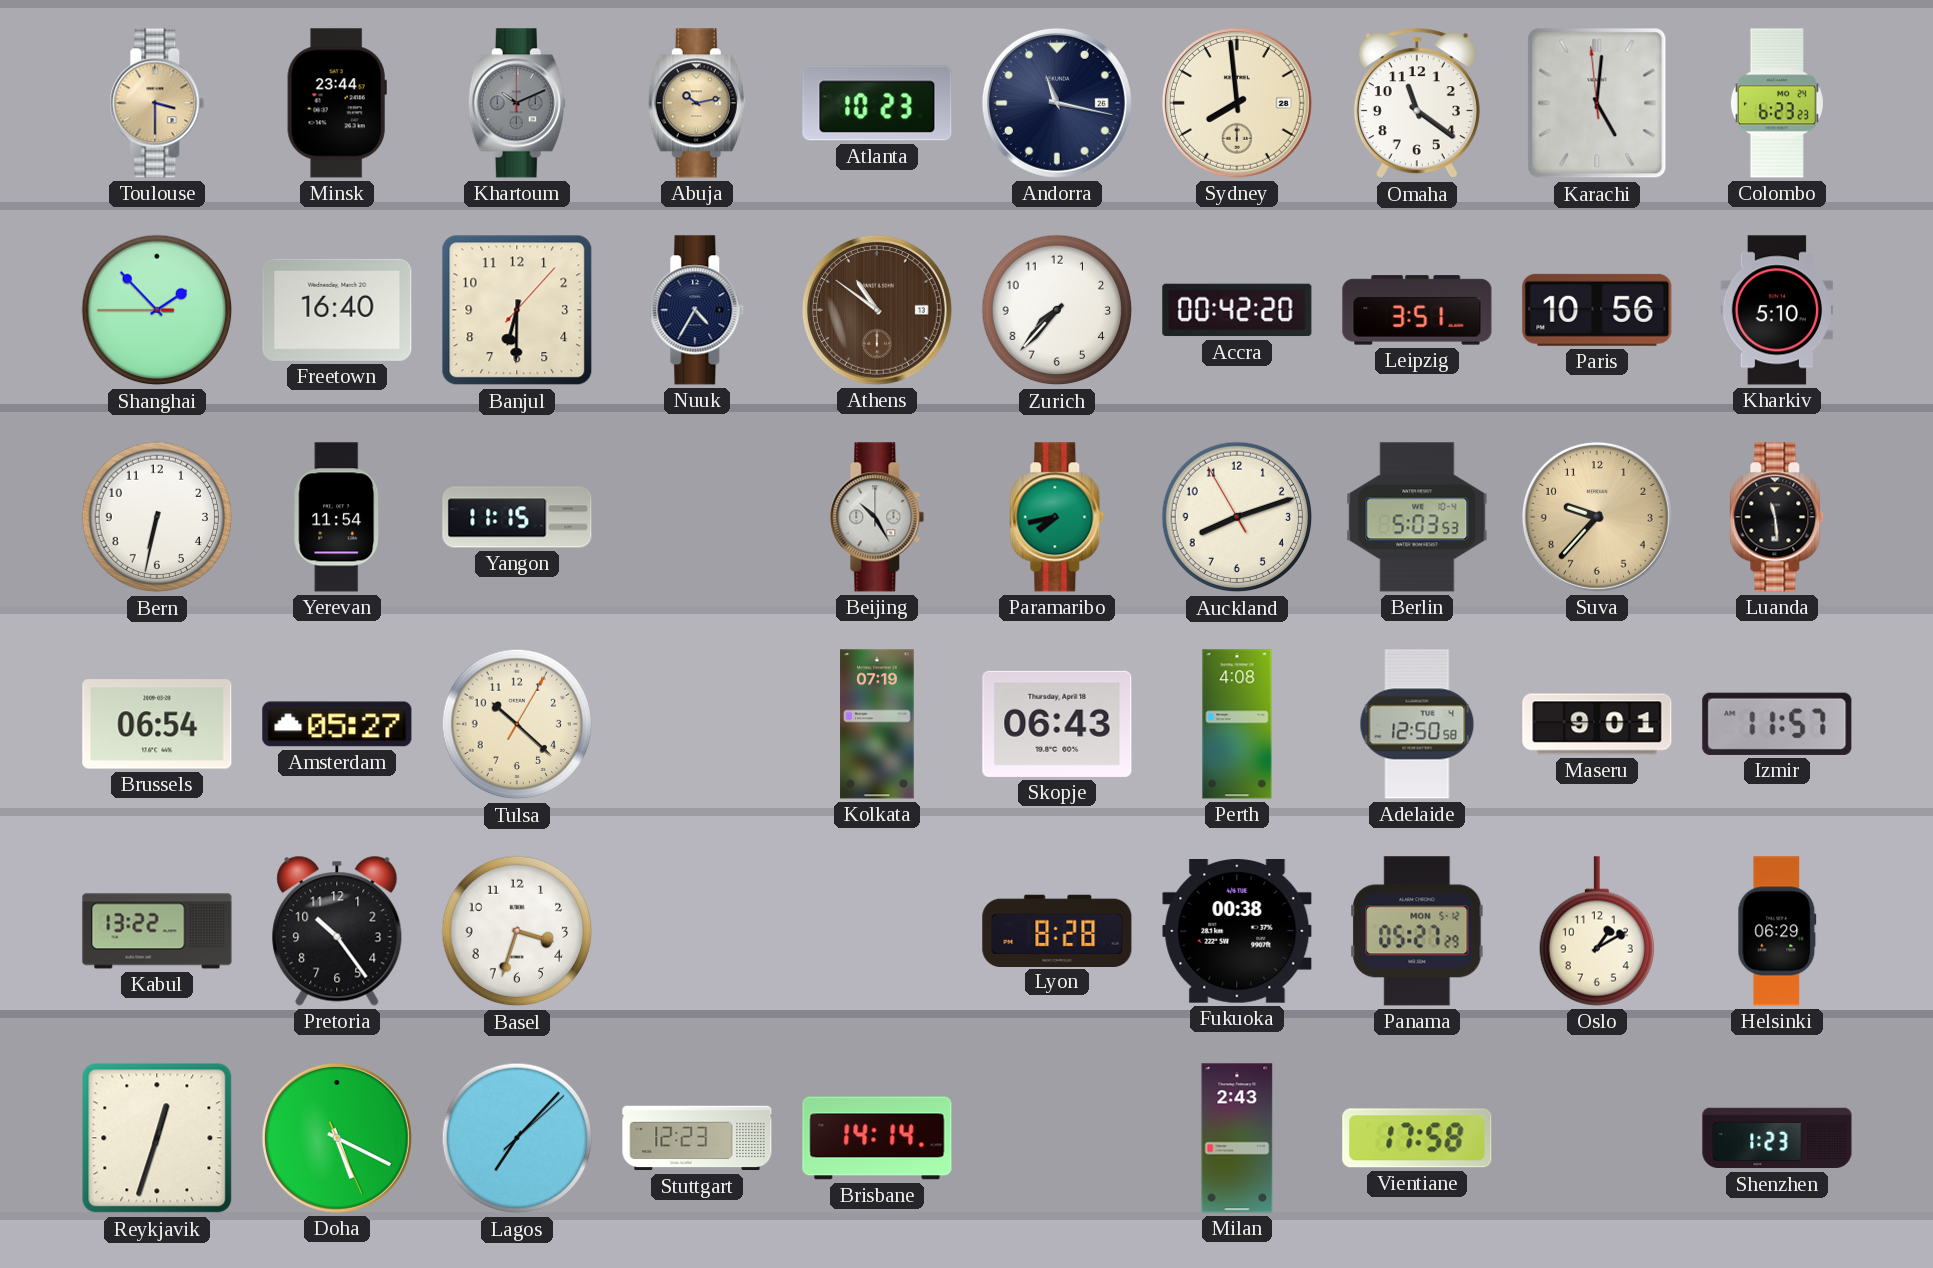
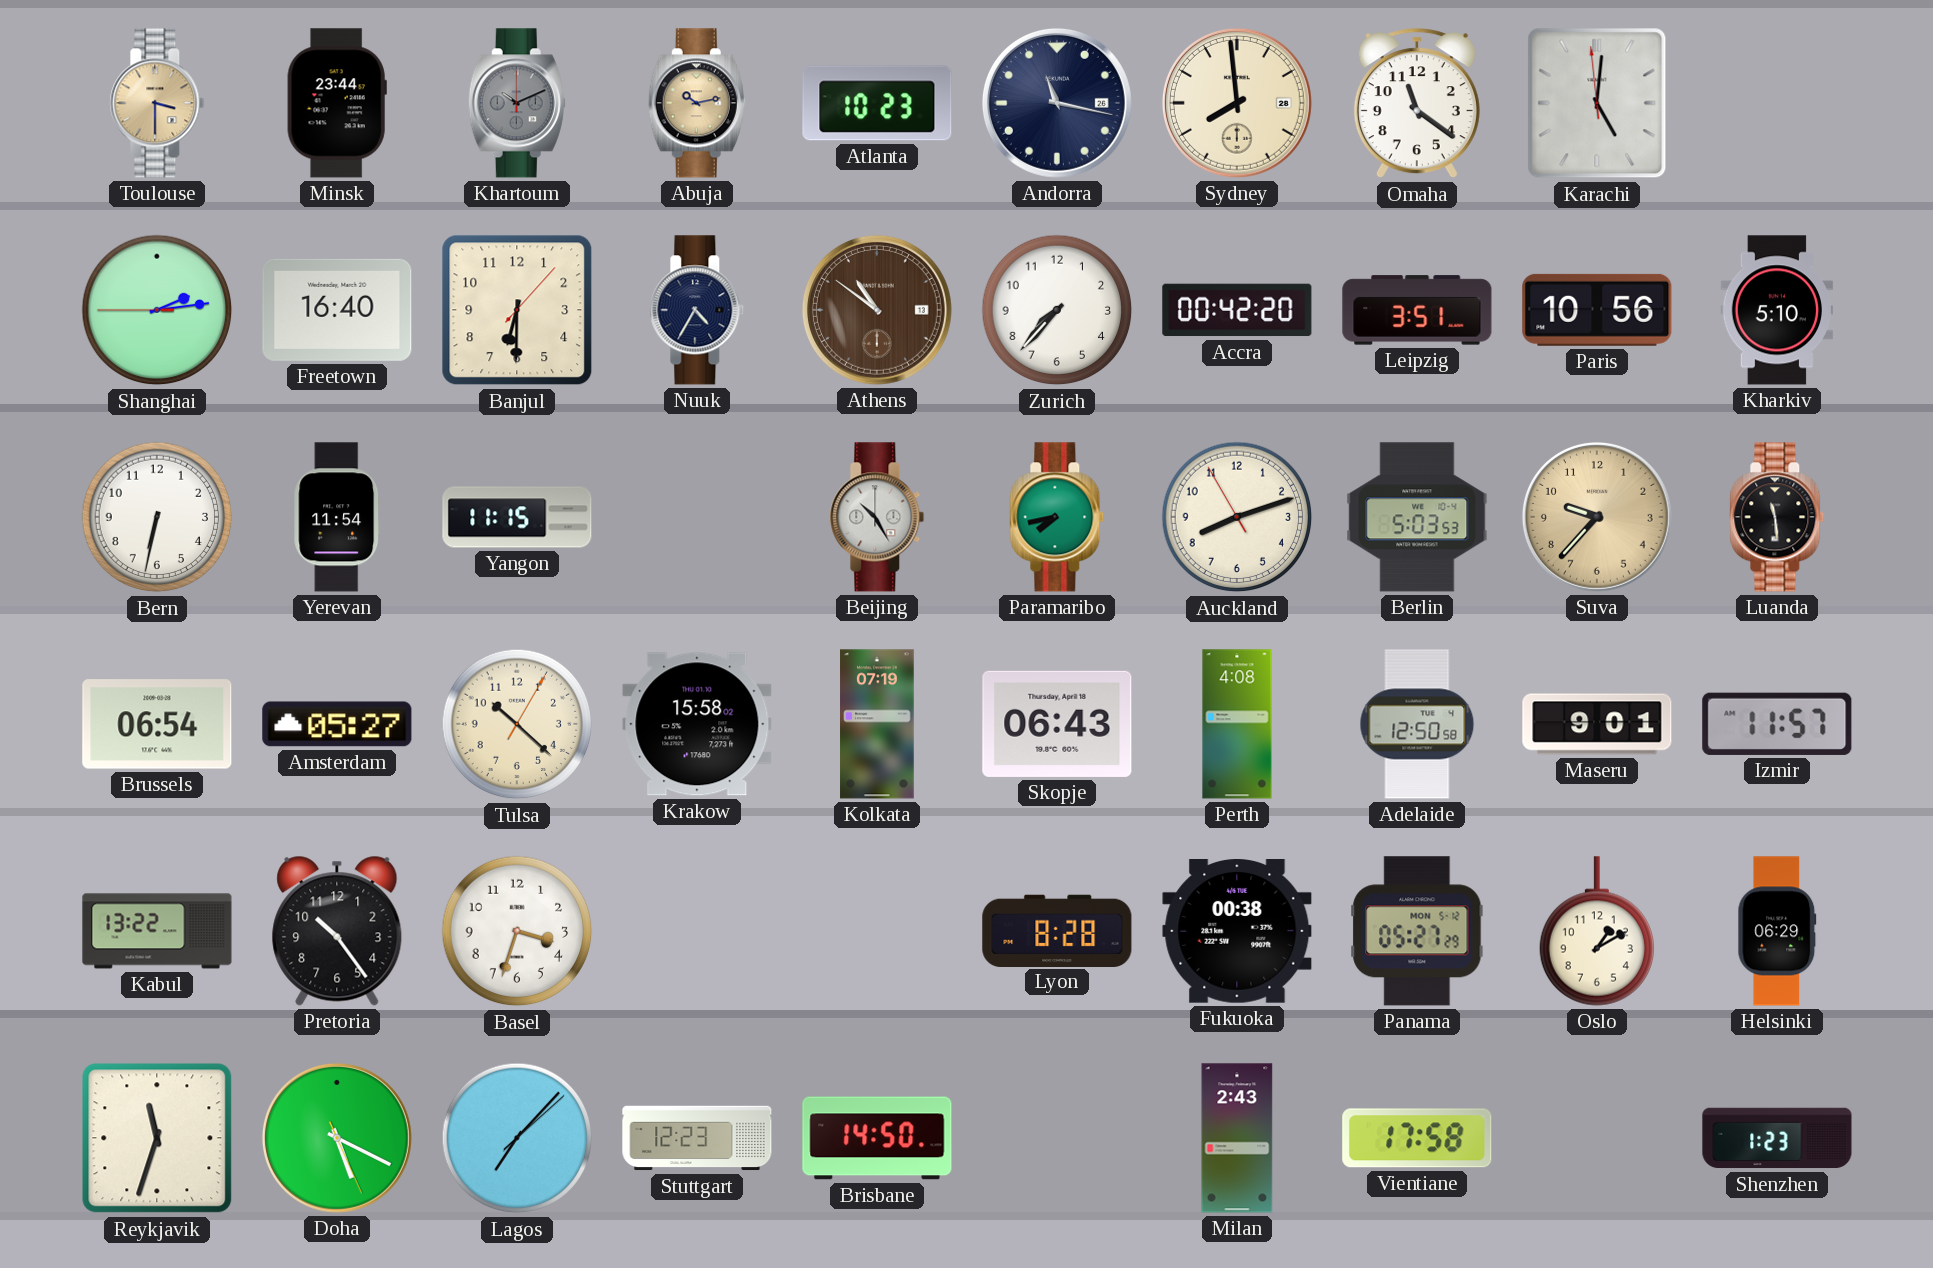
Colombo: 6:23 -> none (1777, 103)
Shanghai: 1:52 -> 2:13 (157, 310)
Krakow: none -> 15:58 (697, 724)
Reykjavik: 12:33 -> 11:33 (157, 1138)
Brisbane: 14:14 -> 14:50 (877, 1138)
